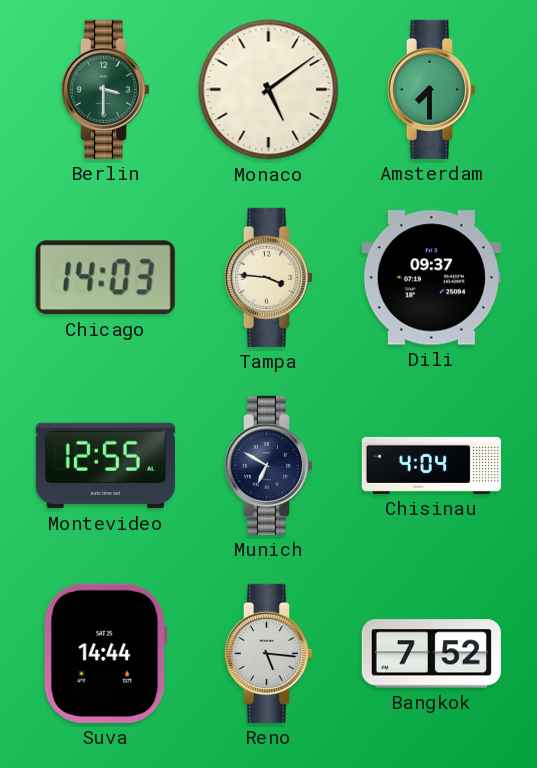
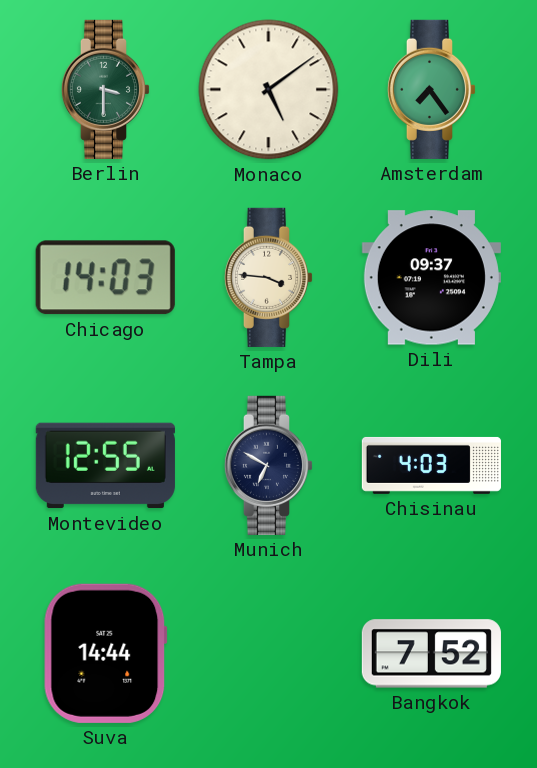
Amsterdam: 7:30 -> 7:24 (431, 89)
Chisinau: 4:04 -> 4:03 (431, 465)
Reno: 5:16 -> none (268, 653)
